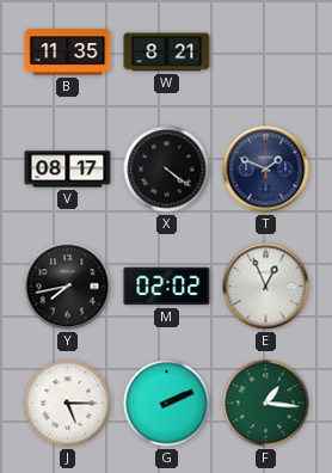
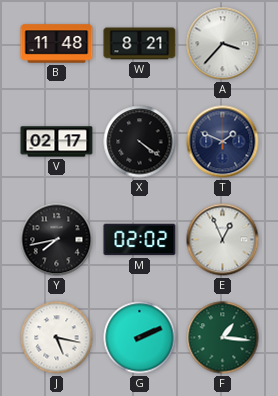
B: 11:35 -> 11:48 (57, 44)
A: none -> 3:37 (223, 44)
V: 08:17 -> 02:17 (57, 142)
J: 5:15 -> 5:17 (57, 338)
